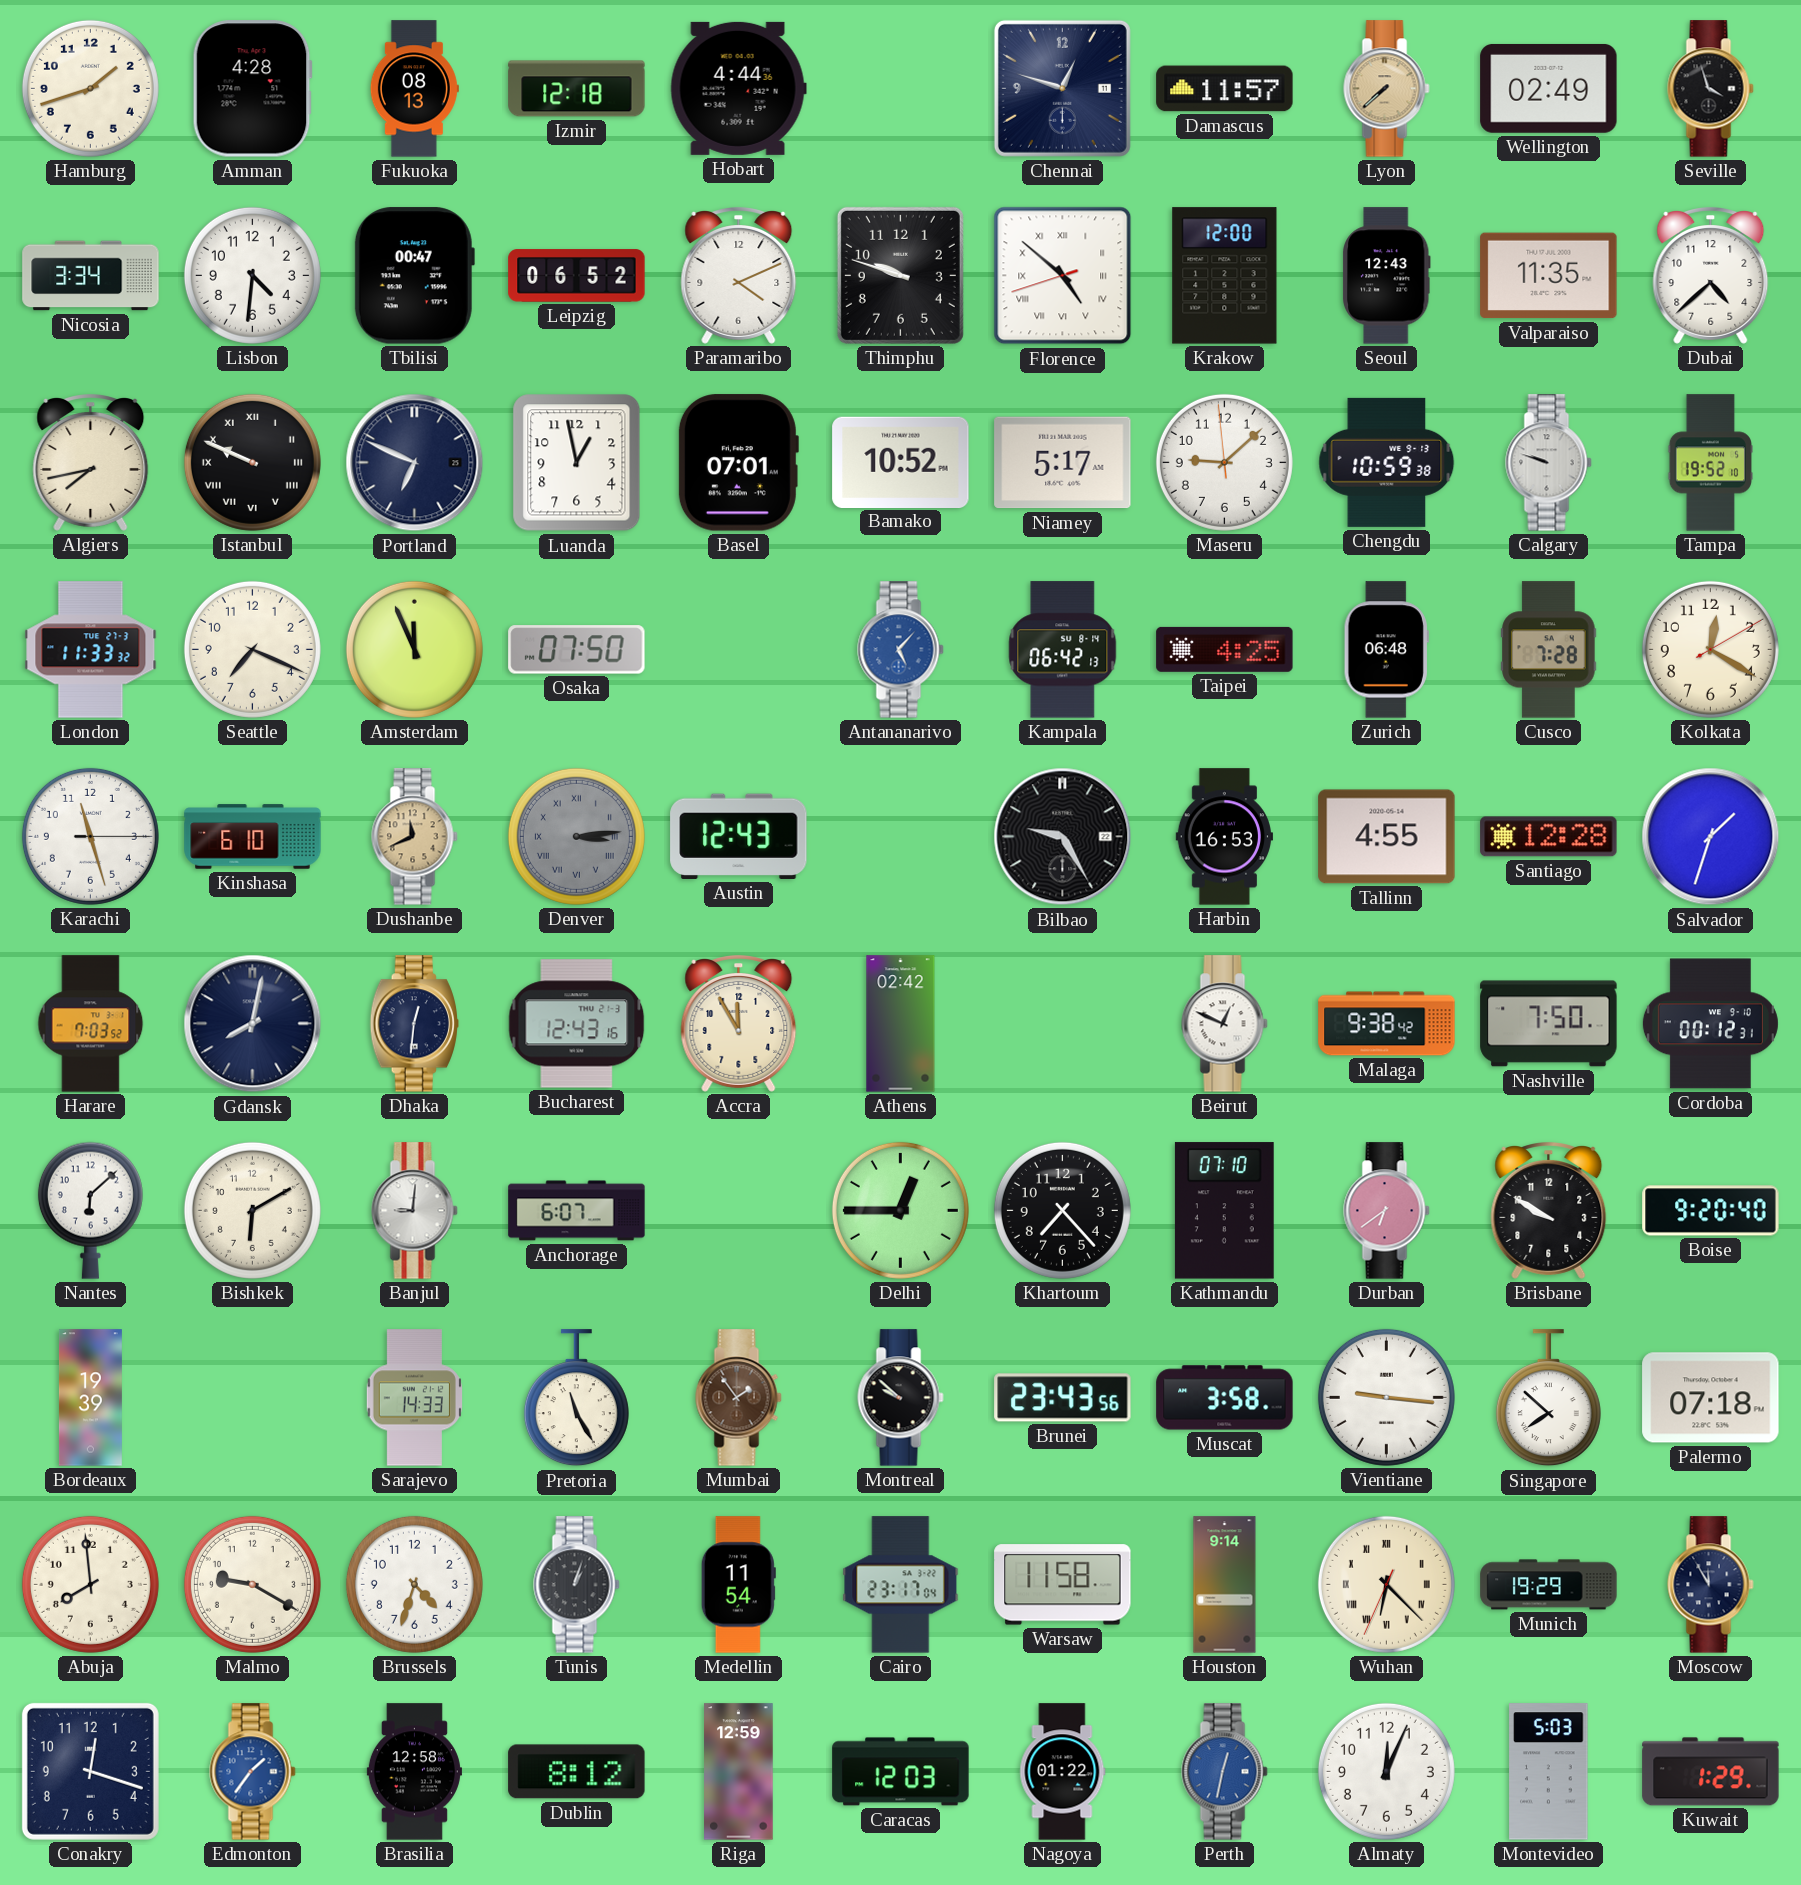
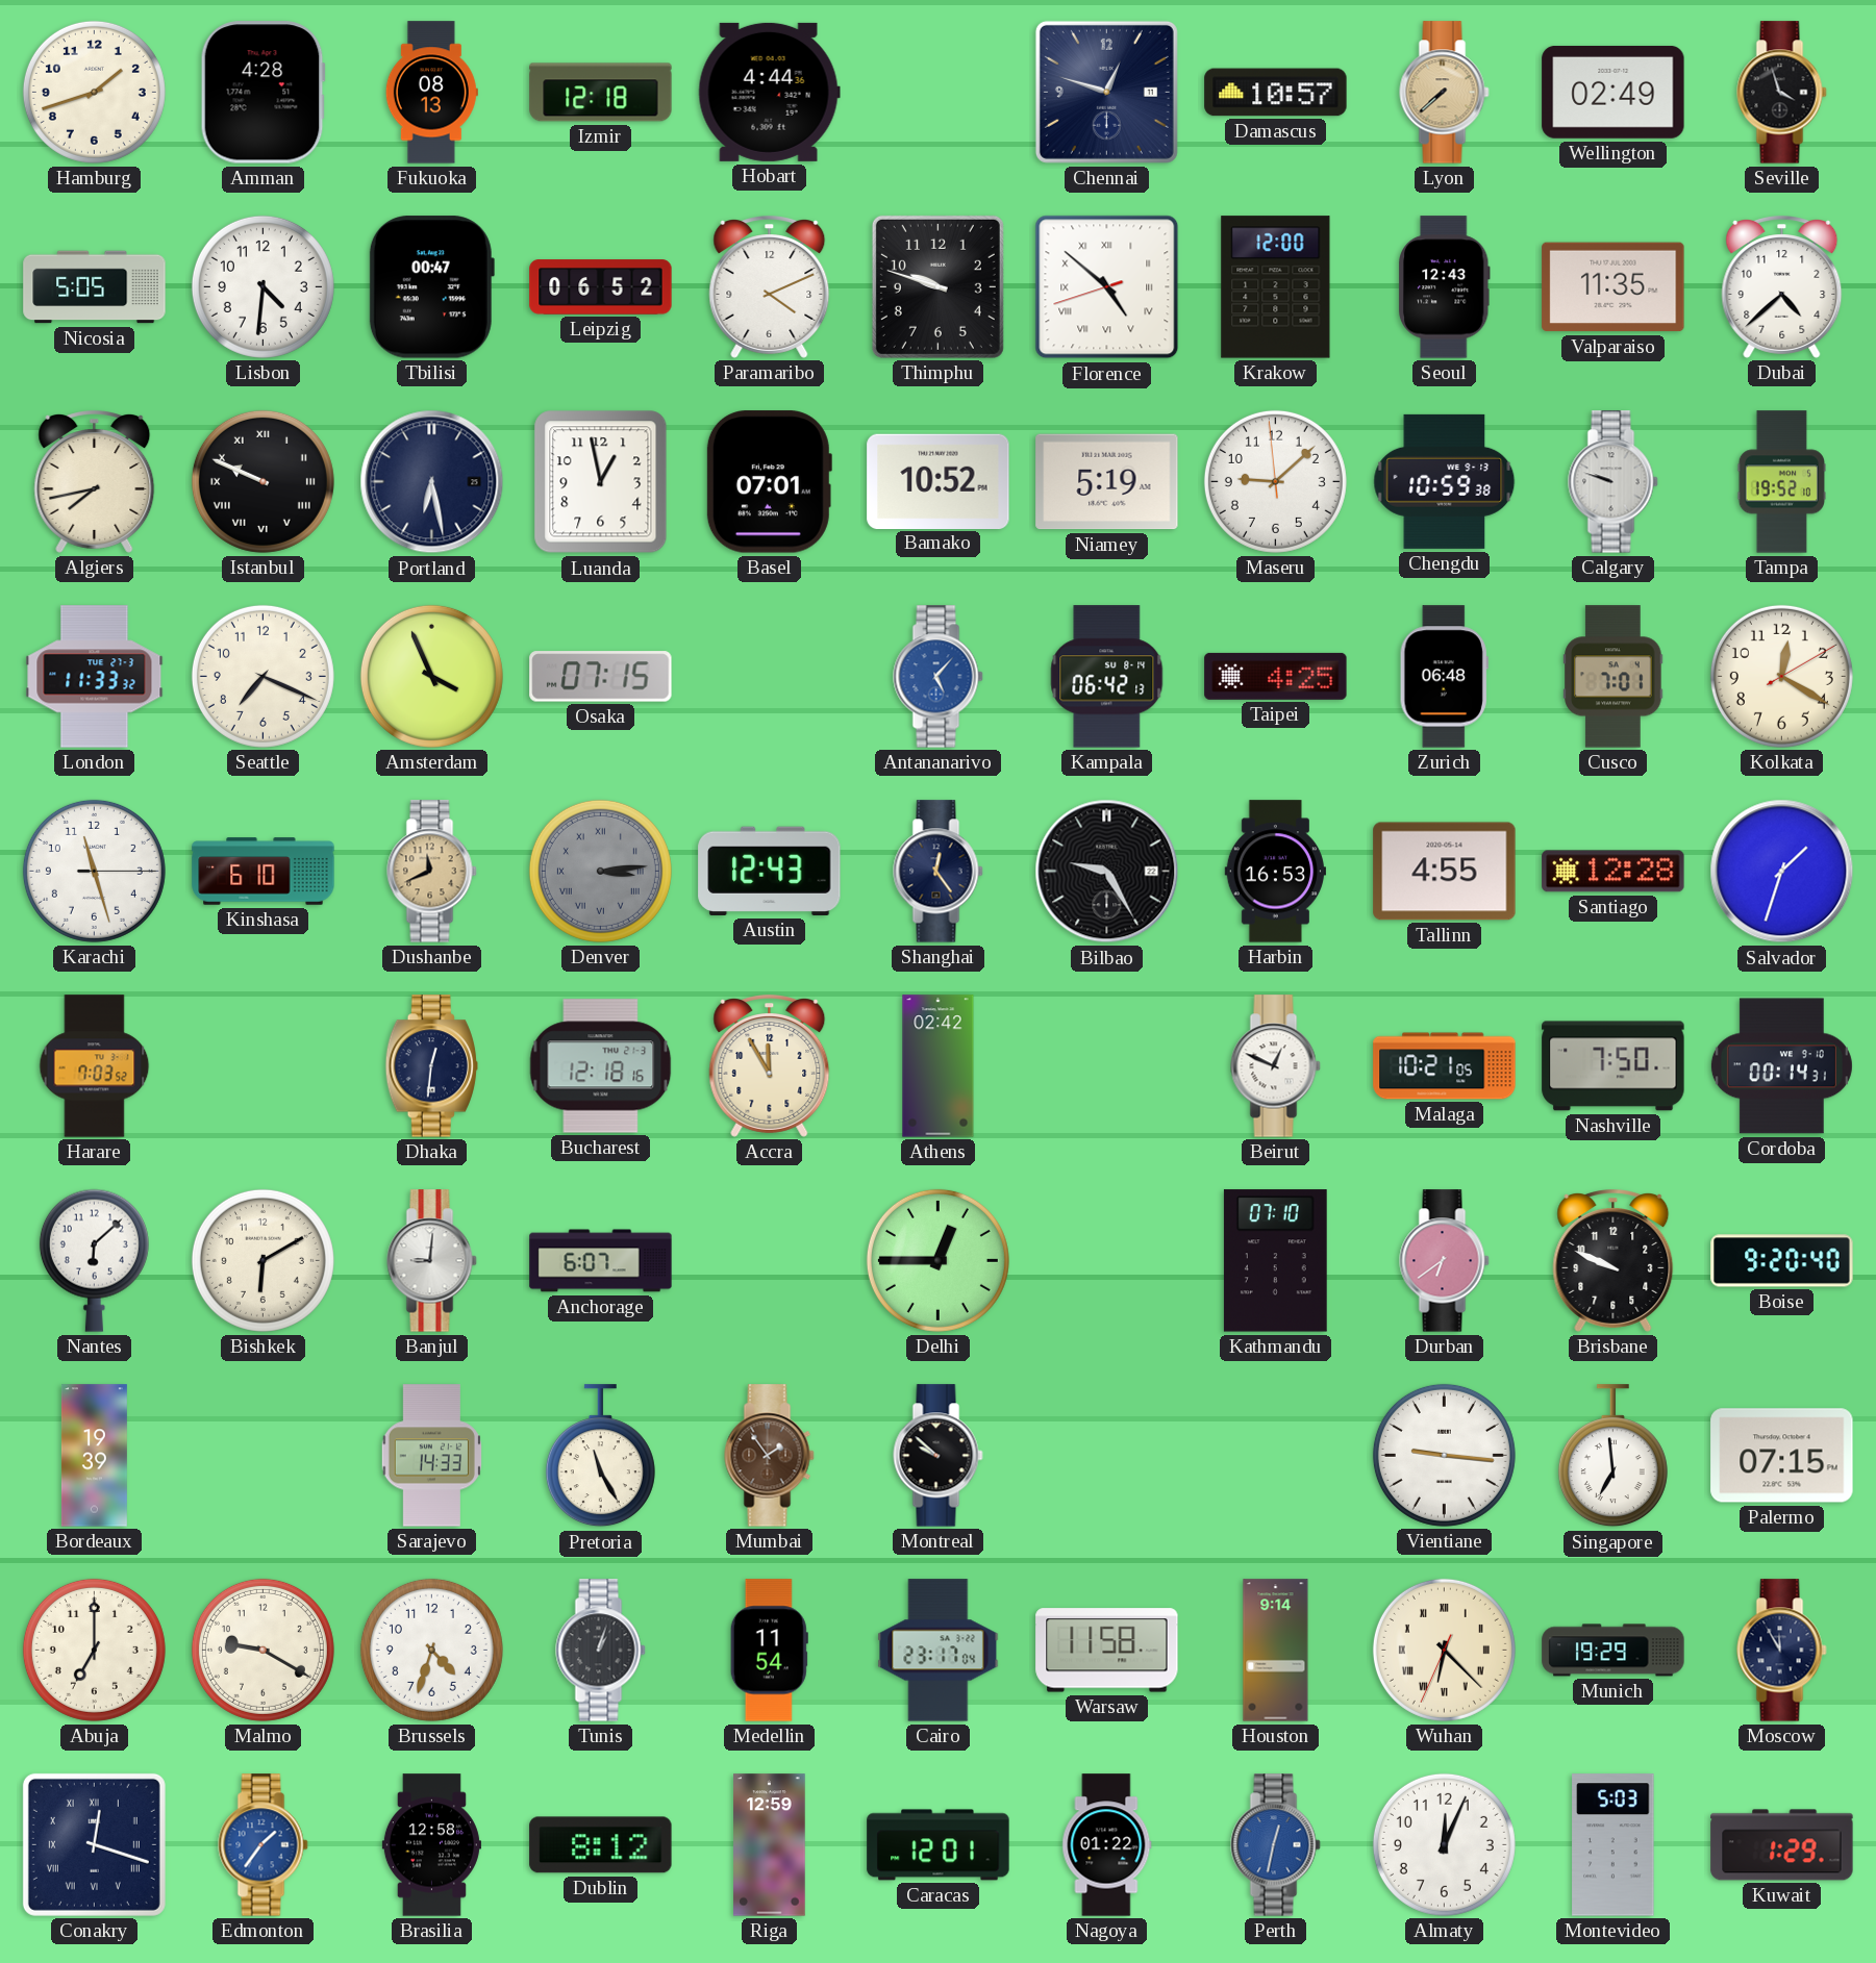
Damascus: 11:57 -> 10:57 (1276, 93)
Nicosia: 3:34 -> 5:05 (95, 287)
Portland: 6:49 -> 6:28 (432, 482)
Niamey: 5:17 -> 5:19 (1107, 482)
Amsterdam: 11:56 -> 3:56 (431, 676)
Osaka: 07:50 -> 07:15 (601, 677)
Cusco: 7:28 -> 7:01 (1614, 677)
Shanghai: none -> 12:24 (939, 872)
Gdansk: 8:02 -> none (253, 1024)
Bucharest: 12:43 -> 12:18 (601, 1066)
Malaga: 9:38 -> 10:21 (1445, 1066)
Cordoba: 00:12 -> 00:14 (1781, 1066)
Khartoum: 7:23 -> none (1062, 1210)
Brisbane: 9:50 -> 9:49 (1614, 1261)
Brunei: 23:43 -> none (1063, 1398)
Muscat: 3:58 -> none (1225, 1398)
Singapore: 7:52 -> 6:59 (1612, 1456)
Palermo: 07:18 -> 07:15 (1782, 1456)
Abuja: 7:59 -> 7:00 (94, 1650)
Conakry numerals: Arabic -> Roman (94, 1844)
Caracas: 12:03 -> 12:01 (939, 1845)
